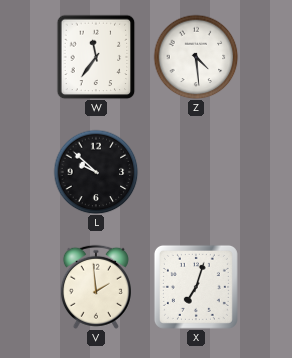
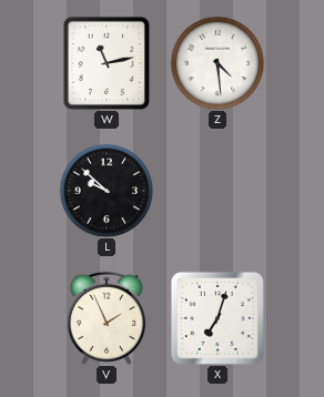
W: 11:36 -> 11:13 (107, 63)
V: 1:59 -> 1:56 (107, 318)
